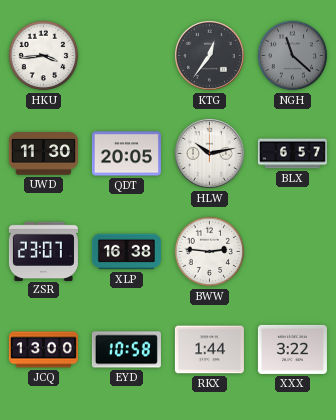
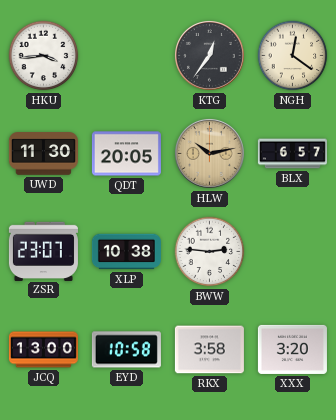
NGH: 11:22 -> 12:21 (293, 56)
NGH dial: grey -> cream (293, 56)
HLW dial: white -> champagne (210, 154)
XLP: 16:38 -> 10:38 (126, 252)
RKX: 1:44 -> 3:58 (209, 350)
XXX: 3:22 -> 3:20 (292, 349)
